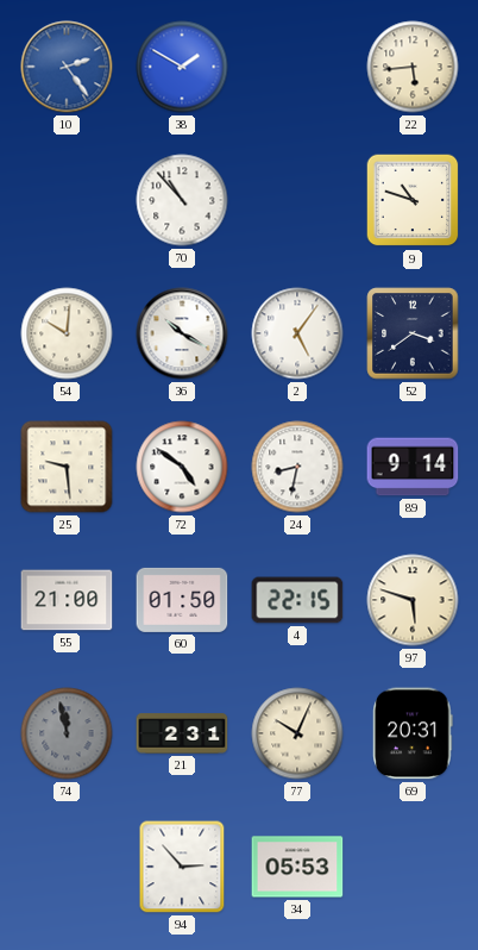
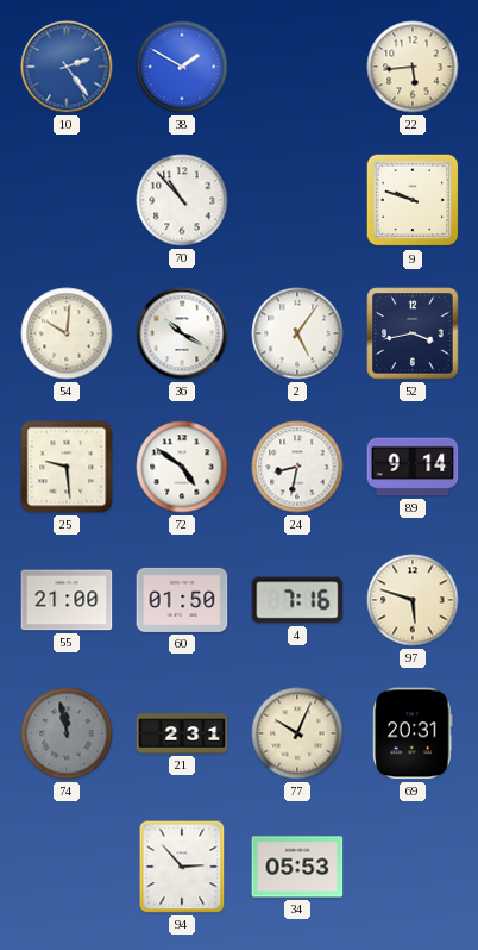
9: 10:48 -> 9:48 (413, 200)
52: 3:39 -> 3:43 (413, 333)
4: 22:15 -> 7:16 (297, 600)
